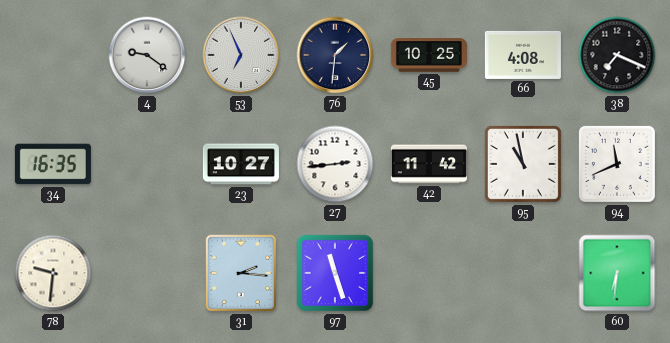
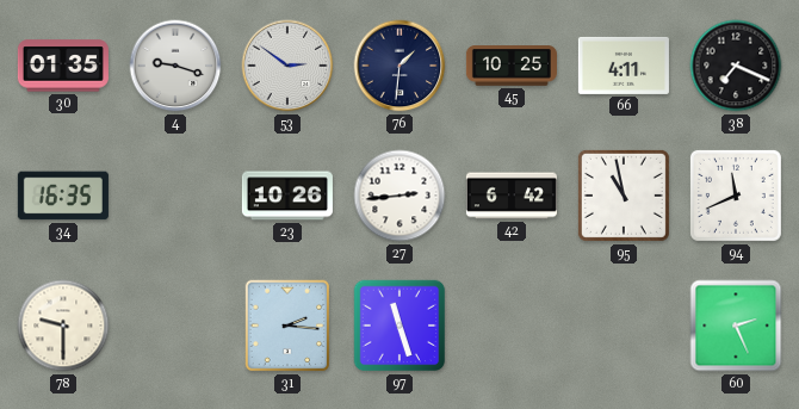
30: none -> 01:35 (63, 66)
4: 9:21 -> 9:18 (175, 66)
53: 6:56 -> 2:51 (287, 66)
66: 4:08 -> 4:11 (624, 66)
23: 10:27 -> 10:26 (287, 196)
42: 11:42 -> 6:42 (512, 196)
78: 9:31 -> 9:30 (63, 326)
60: 6:31 -> 2:26 (736, 326)
